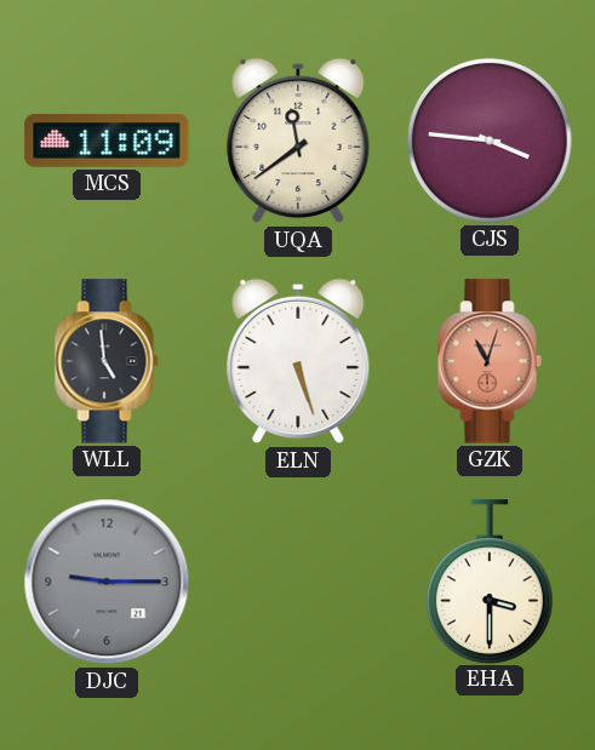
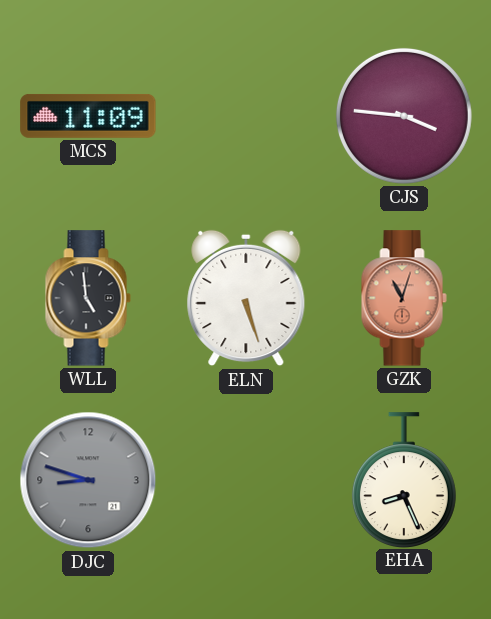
UQA: 11:39 -> none (298, 141)
DJC: 9:15 -> 8:48 (88, 480)
EHA: 3:30 -> 8:26 (404, 480)
